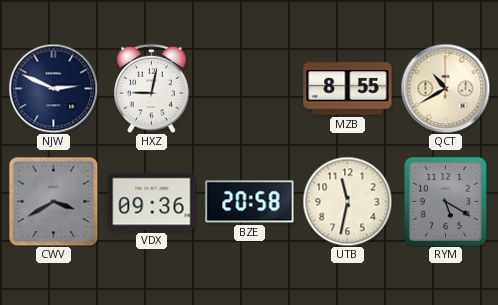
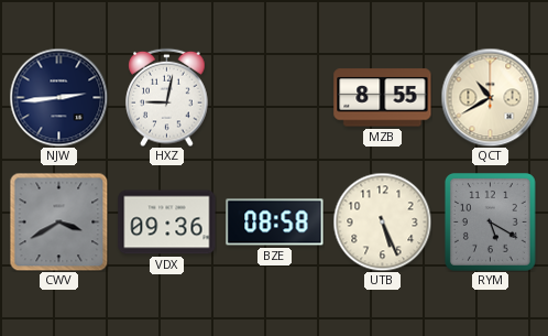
NJW: 2:49 -> 2:44 (58, 97)
BZE: 20:58 -> 08:58 (275, 223)
UTB: 11:32 -> 5:26 (382, 221)
